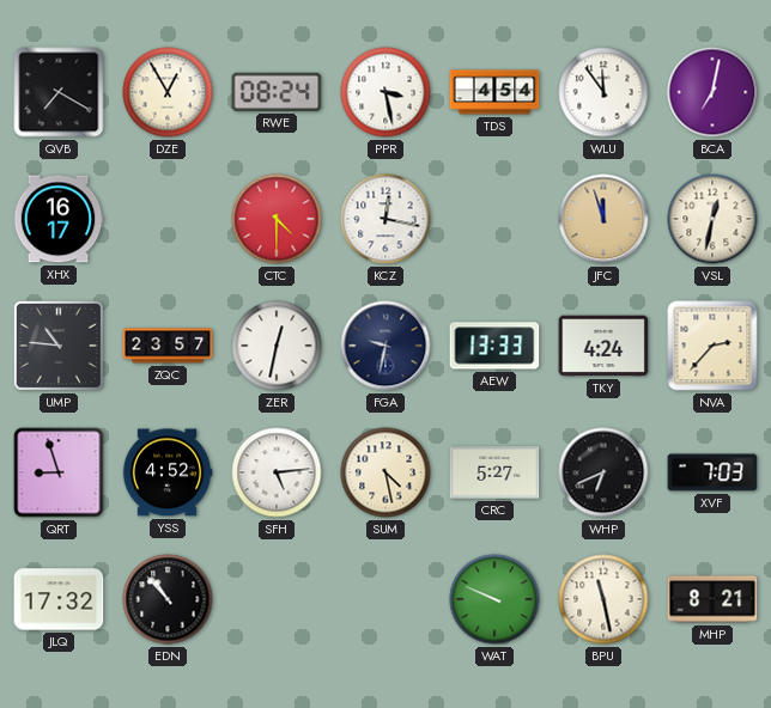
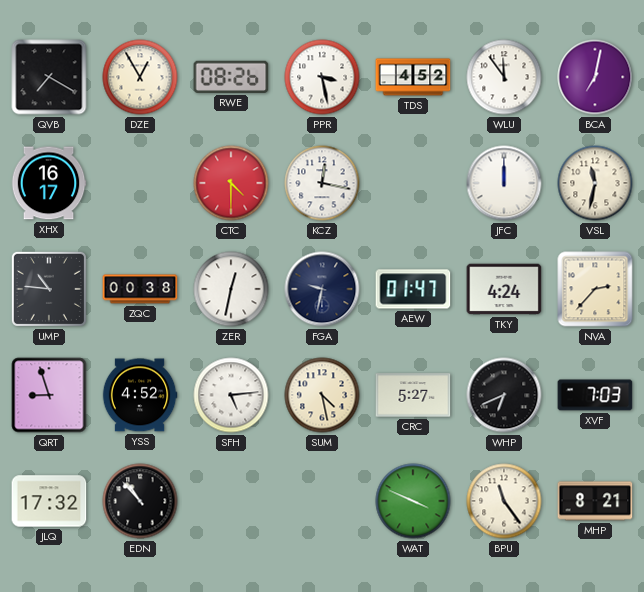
RWE: 08:24 -> 08:26 (231, 77)
TDS: 4:54 -> 4:52 (413, 77)
JFC: 11:57 -> 12:00 (504, 183)
JFC dial: champagne -> white (504, 183)
VSL: 12:32 -> 11:32 (595, 183)
ZQC: 23:57 -> 00:38 (140, 289)
AEW: 13:33 -> 01:47 (413, 289)
WAT: 9:49 -> 3:49 (413, 501)
BPU: 11:28 -> 11:24 (504, 501)
